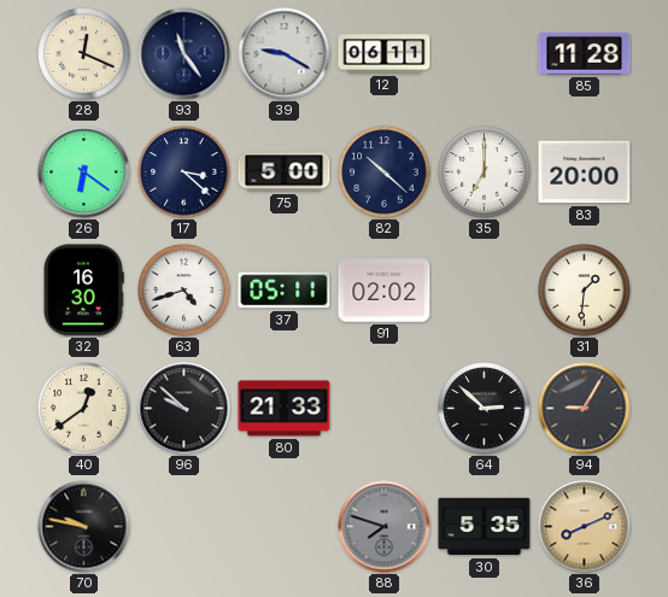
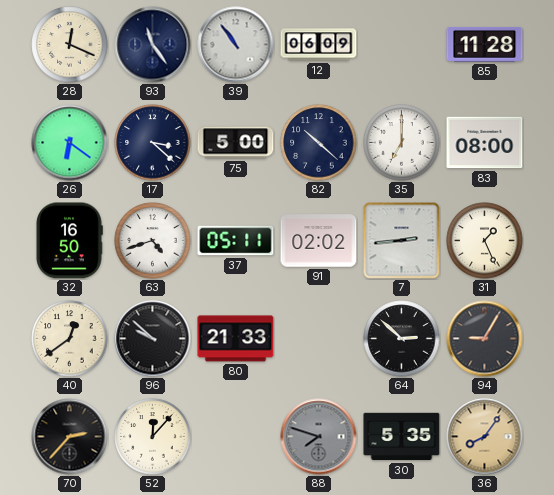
39: 9:20 -> 10:54 (236, 45)
12: 06:11 -> 06:09 (319, 45)
83: 20:00 -> 08:00 (485, 143)
32: 16:30 -> 16:50 (69, 241)
7: none -> 2:44 (402, 241)
31: 1:31 -> 1:26 (485, 241)
70: 9:47 -> 2:37 (70, 437)
52: none -> 12:07 (153, 437)
36: 8:11 -> 8:06 (485, 437)
